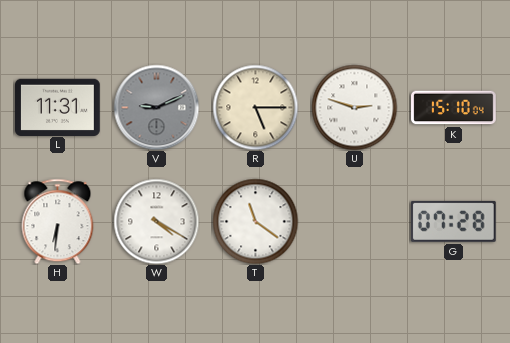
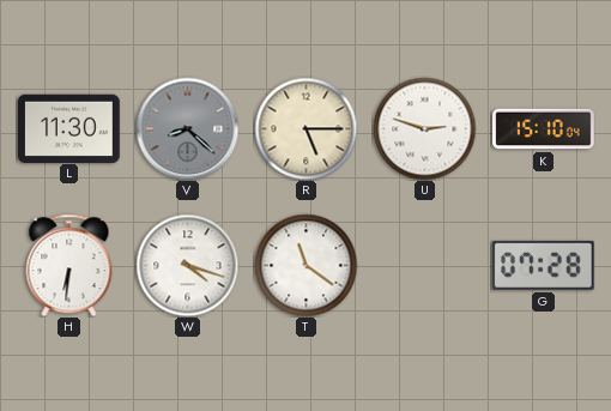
L: 11:31 -> 11:30 (69, 128)
V: 9:11 -> 8:22 (187, 128)
W: 4:20 -> 4:18 (187, 265)
